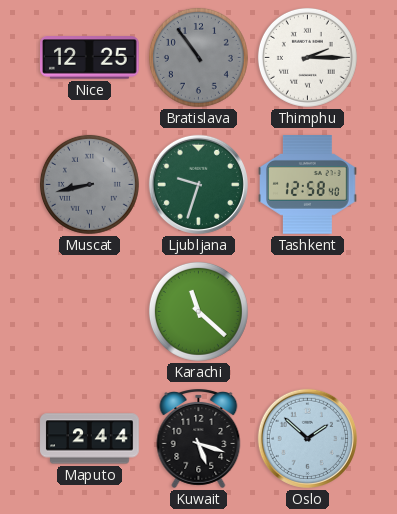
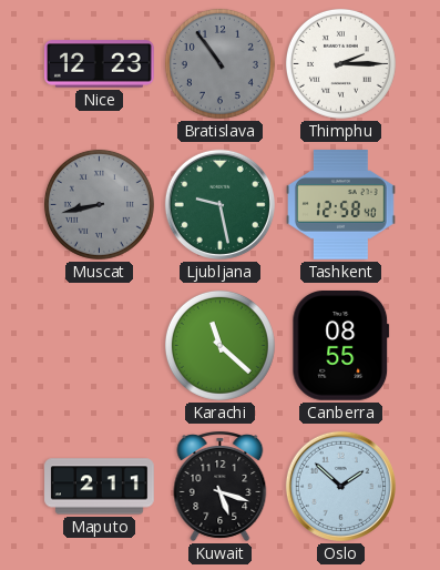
Nice: 12:25 -> 12:23 (100, 64)
Ljubljana: 9:33 -> 9:28 (219, 204)
Canberra: none -> 08:55 (341, 346)
Maputo: 2:44 -> 2:11 (100, 487)
